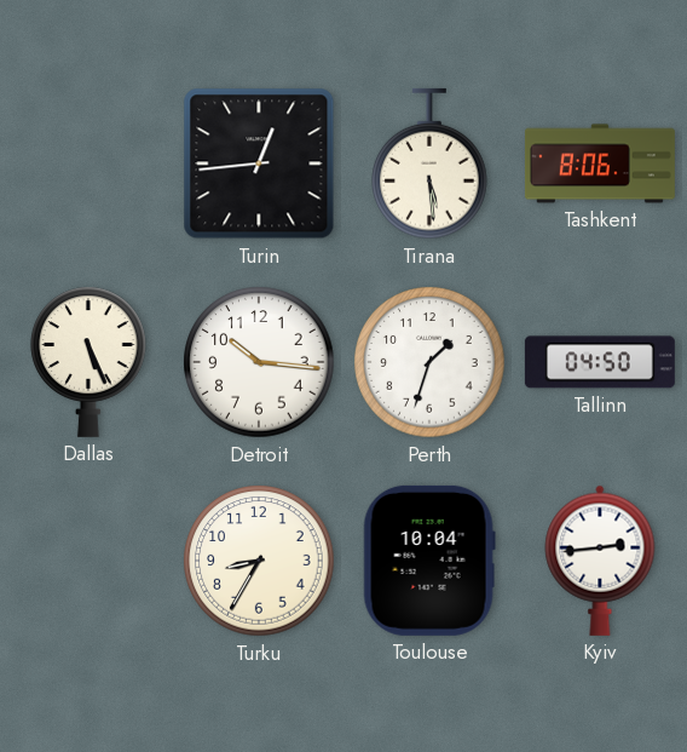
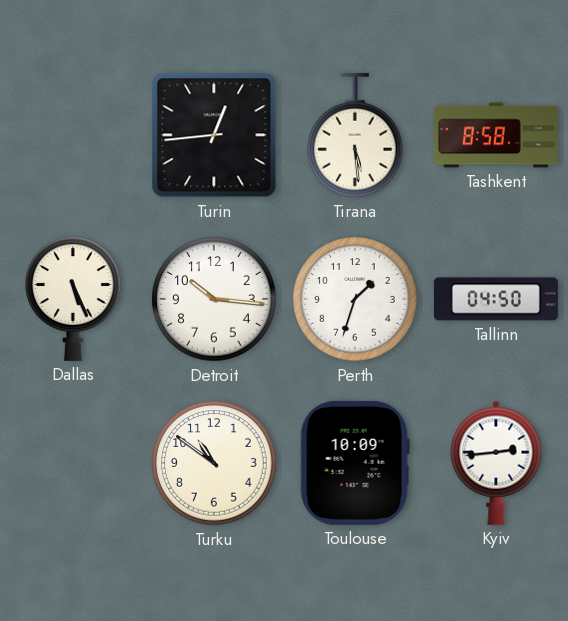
Tashkent: 8:06 -> 8:58 (496, 135)
Turku: 8:35 -> 10:51 (214, 463)
Toulouse: 10:04 -> 10:09 (355, 463)
